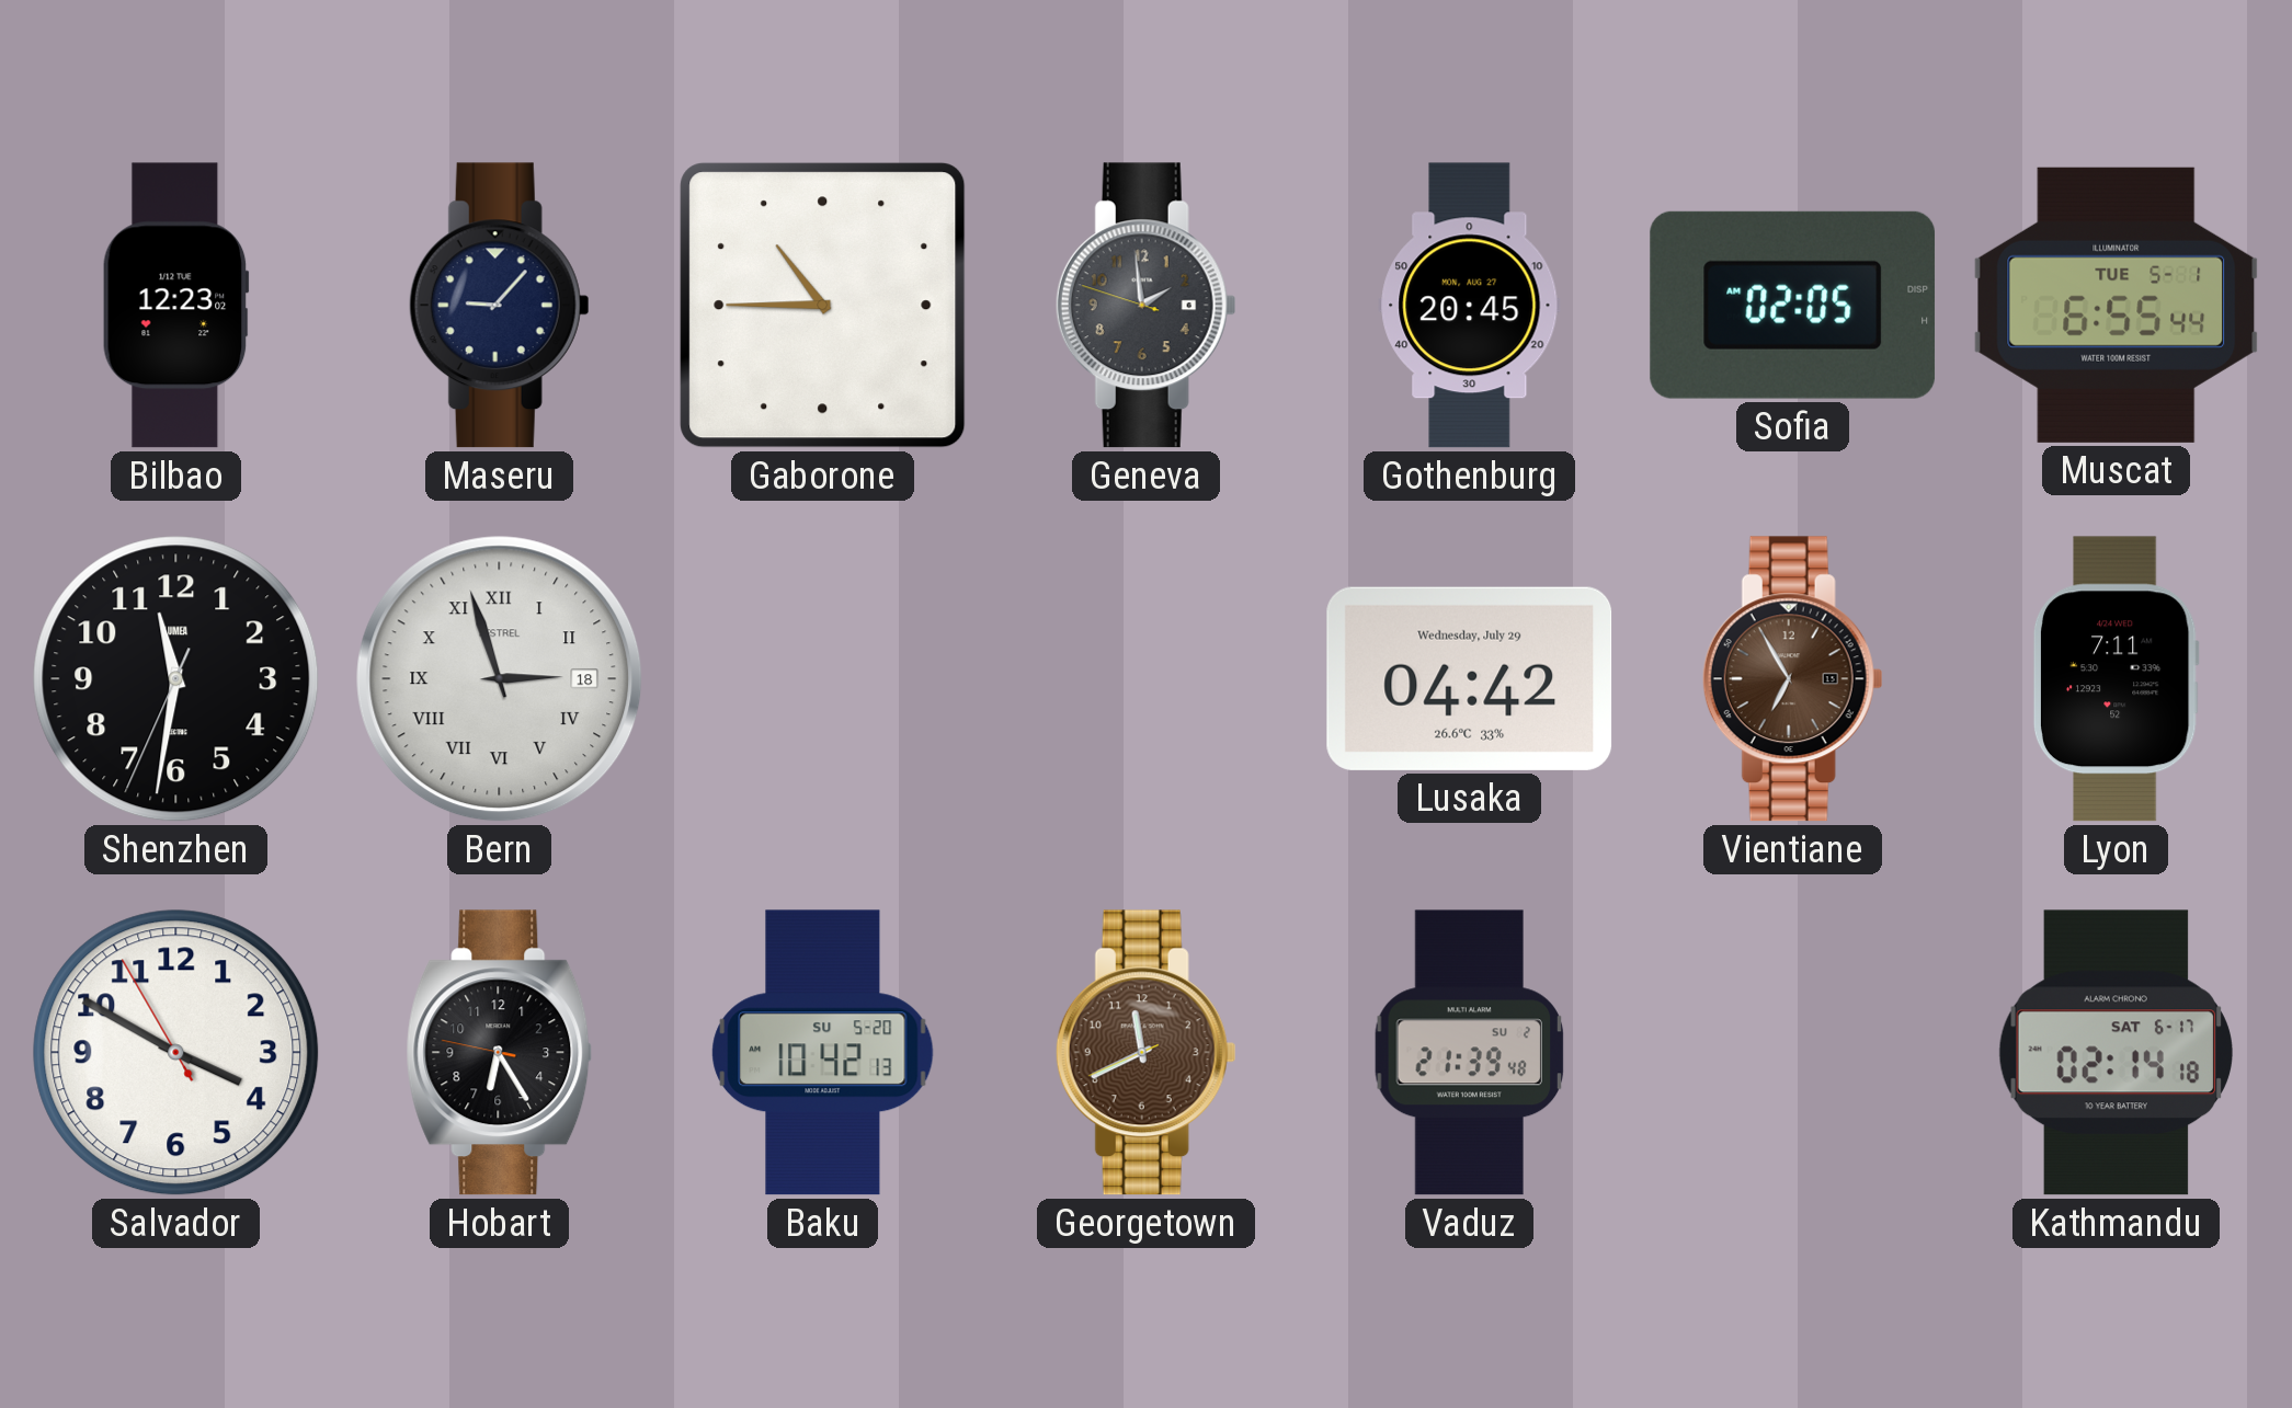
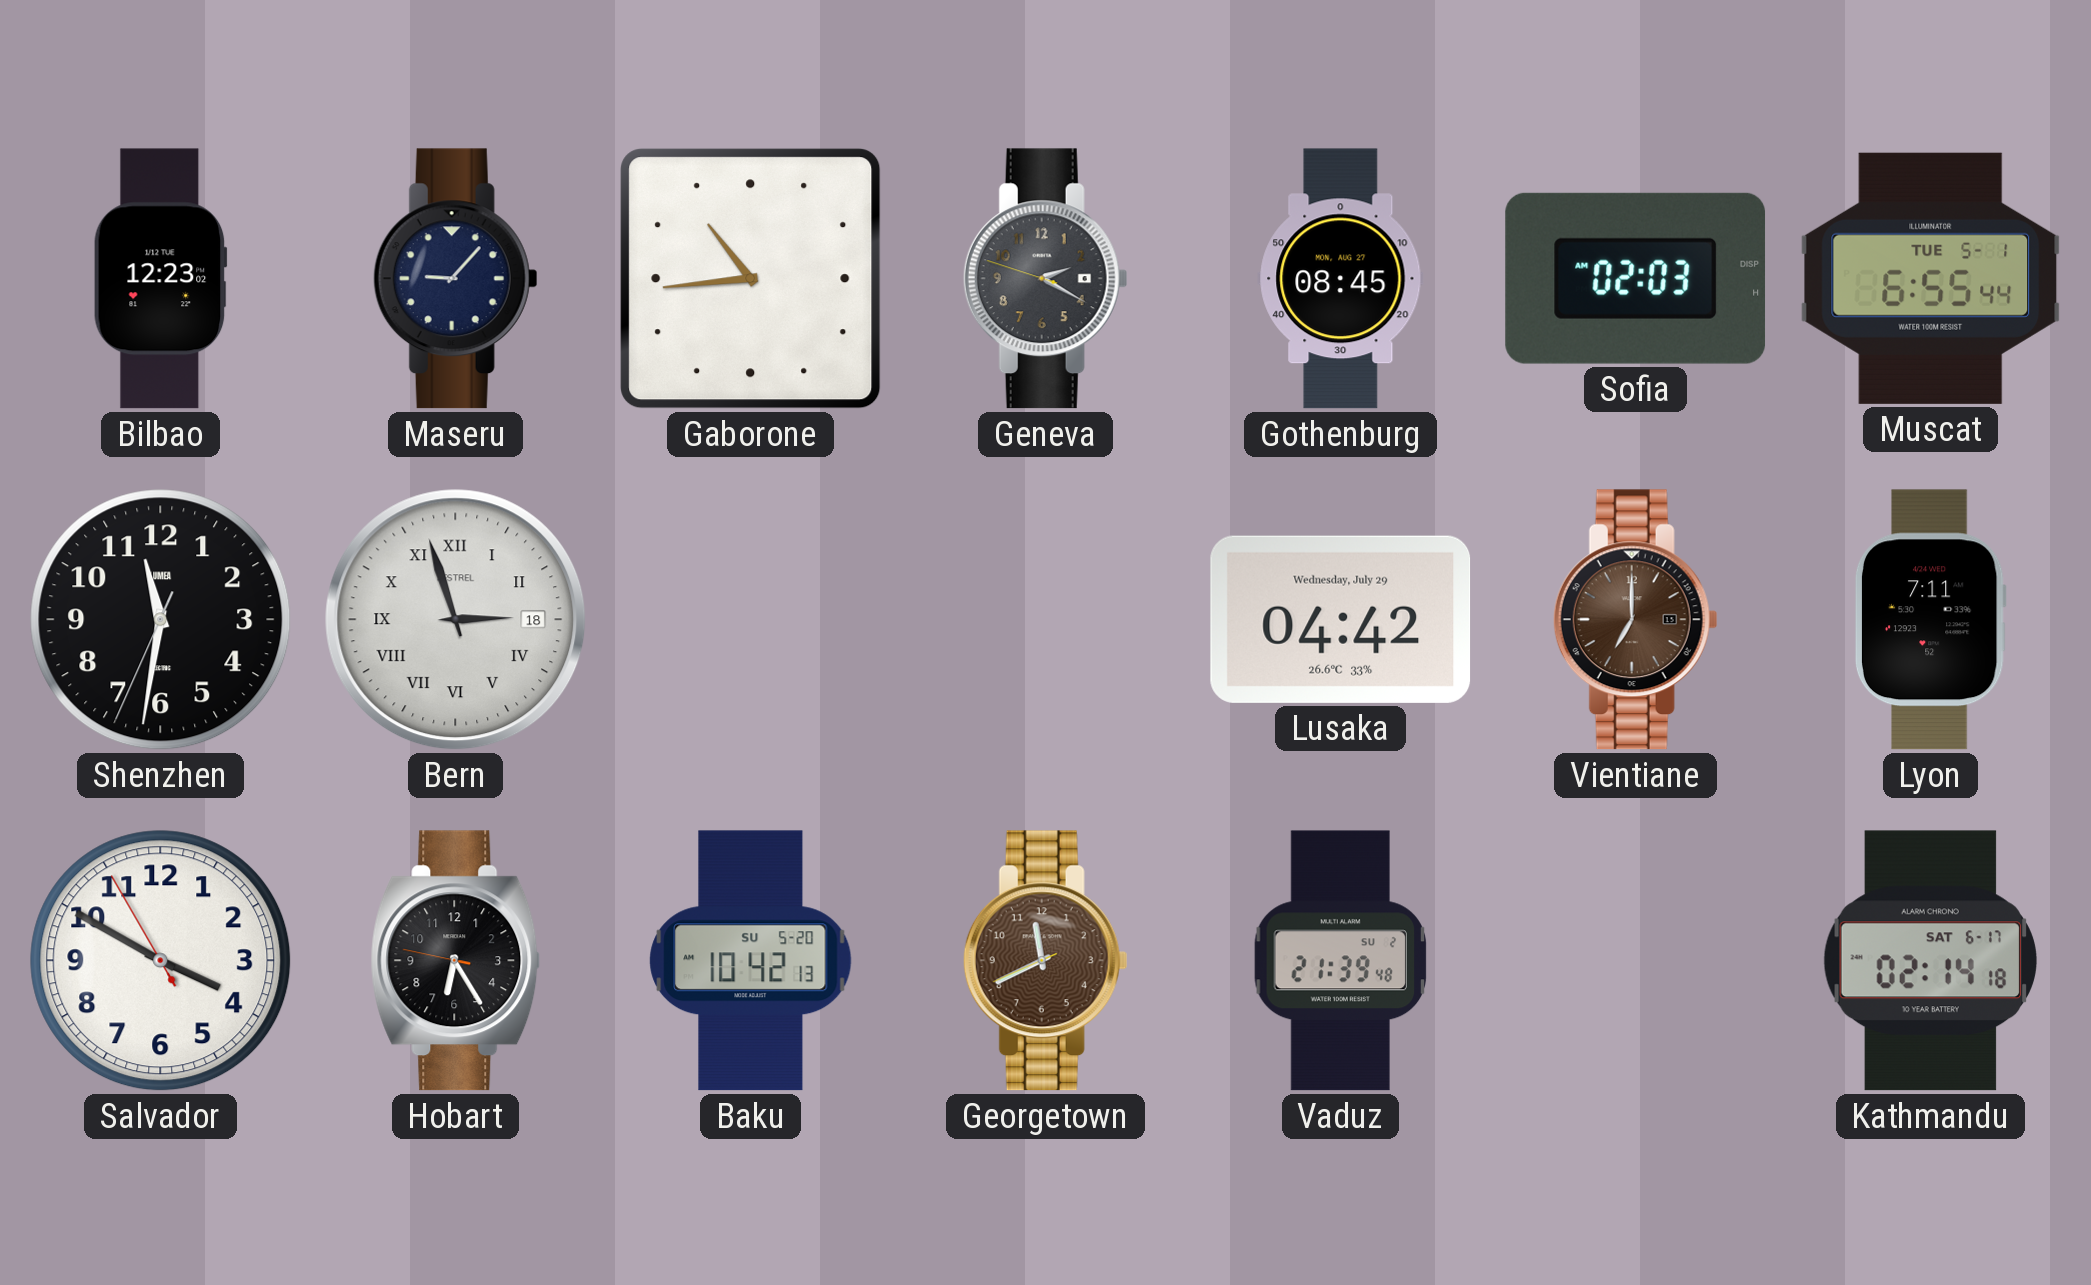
Gaborone: 10:45 -> 10:44 (751, 279)
Geneva: 1:58 -> 2:19 (1045, 279)
Gothenburg: 20:45 -> 08:45 (1341, 279)
Sofia: 02:05 -> 02:03 (1636, 278)
Vientiane: 6:55 -> 7:00 (1635, 620)
